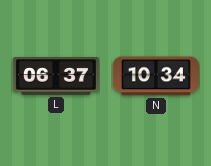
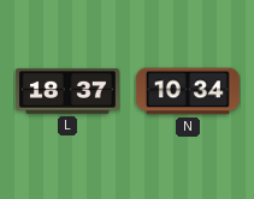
L: 06:37 -> 18:37 (67, 92)
